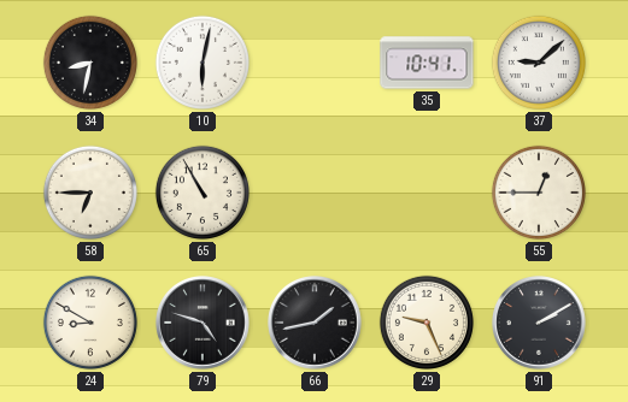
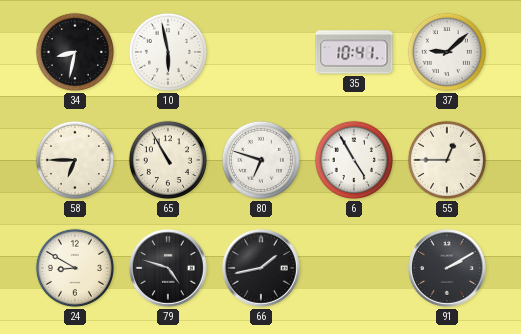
10: 6:02 -> 5:58 (168, 52)
80: none -> 6:48 (261, 160)
6: none -> 4:55 (354, 160)
29: 9:26 -> none (427, 323)
